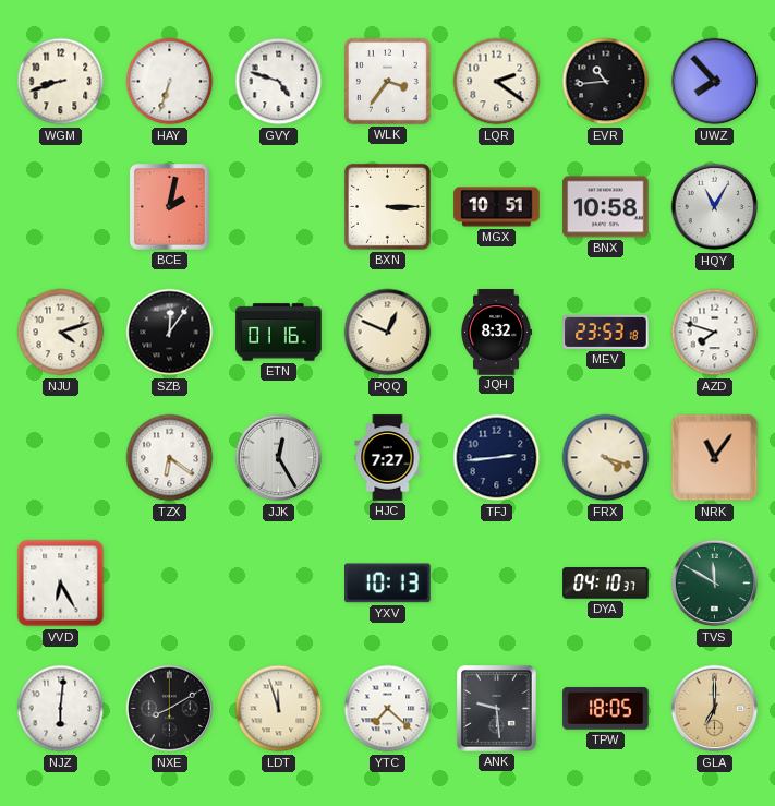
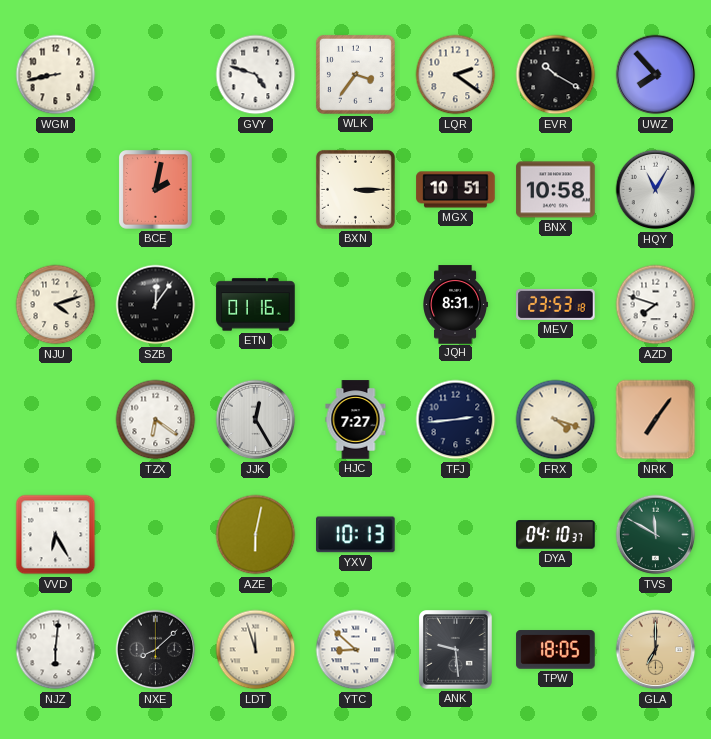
WGM: 8:42 -> 8:43 (56, 75)
HAY: 6:33 -> none (170, 82)
EVR: 10:44 -> 10:20 (556, 75)
PQQ: 12:49 -> none (388, 333)
JQH: 8:32 -> 8:31 (456, 305)
NRK: 11:06 -> 7:06 (656, 420)
AZE: none -> 6:02 (256, 535)
NXE: 8:10 -> 8:08 (156, 650)
YTC: 7:22 -> 8:52 (356, 650)
